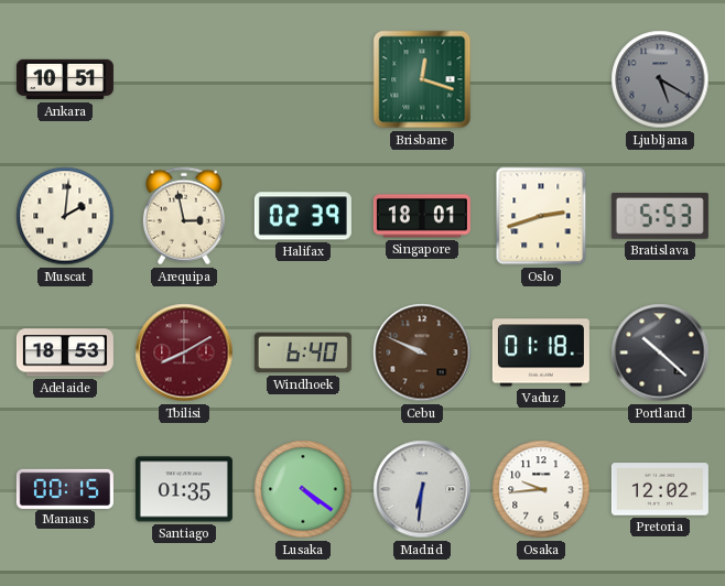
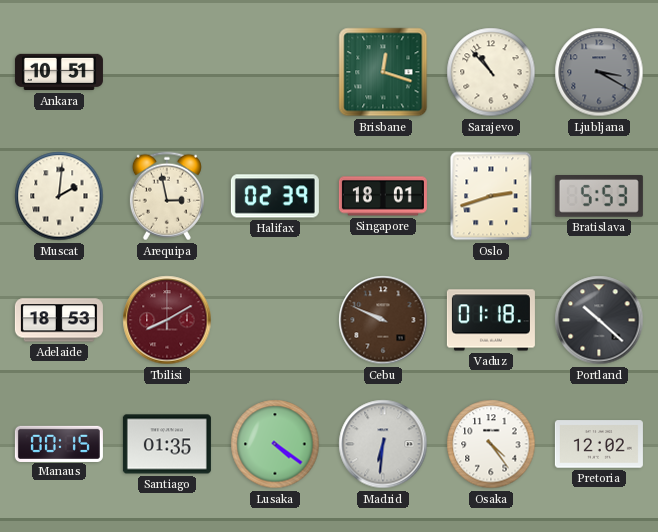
Sarajevo: none -> 10:53 (491, 72)
Ljubljana: 5:20 -> 3:20 (599, 72)
Windhoek: 6:40 -> none (303, 352)
Osaka: 9:44 -> 4:24 (491, 444)
